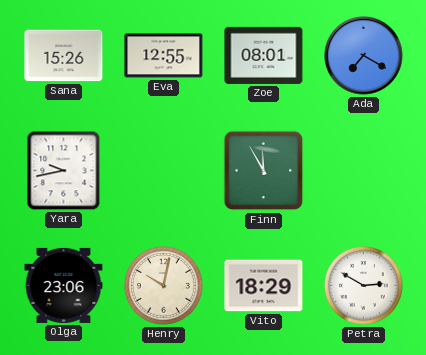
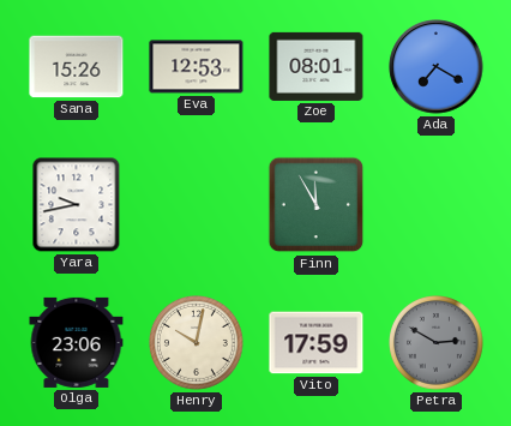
Eva: 12:55 -> 12:53 (197, 67)
Vito: 18:29 -> 17:59 (317, 343)
Petra dial: white -> grey (437, 343)
